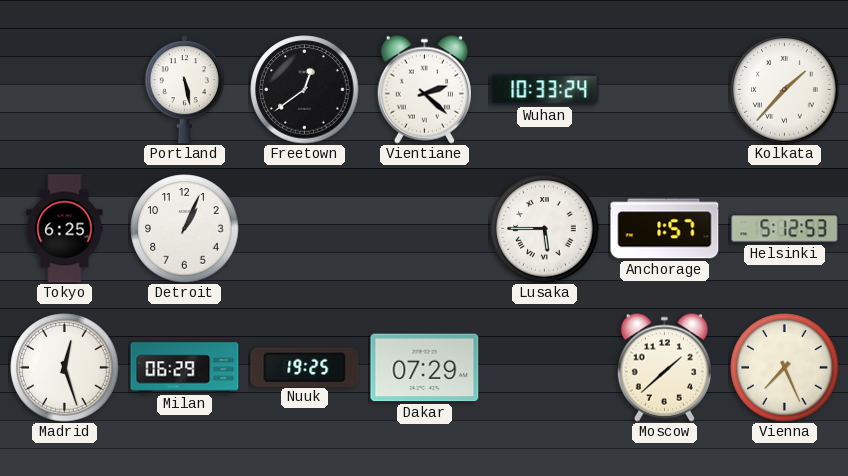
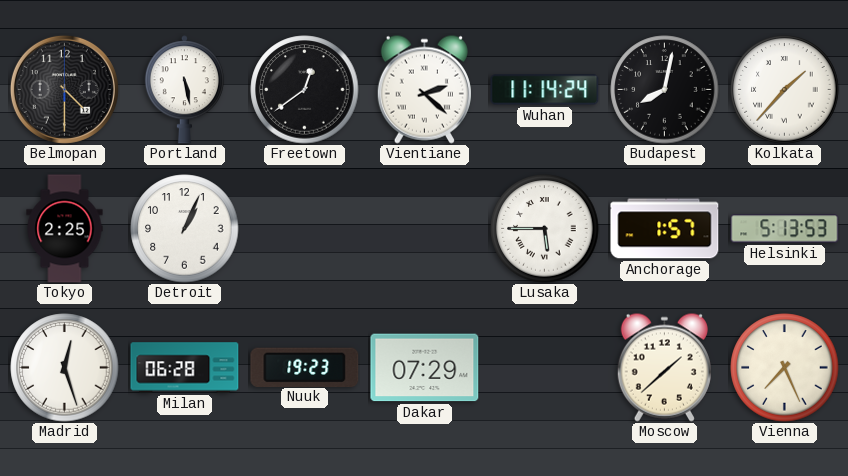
Belmopan: none -> 4:30 (64, 89)
Wuhan: 10:33 -> 11:14 (545, 90)
Budapest: none -> 8:02 (665, 90)
Tokyo: 6:25 -> 2:25 (65, 229)
Helsinki: 5:12 -> 5:13 (785, 229)
Milan: 06:29 -> 06:28 (185, 368)
Nuuk: 19:25 -> 19:23 (305, 367)
